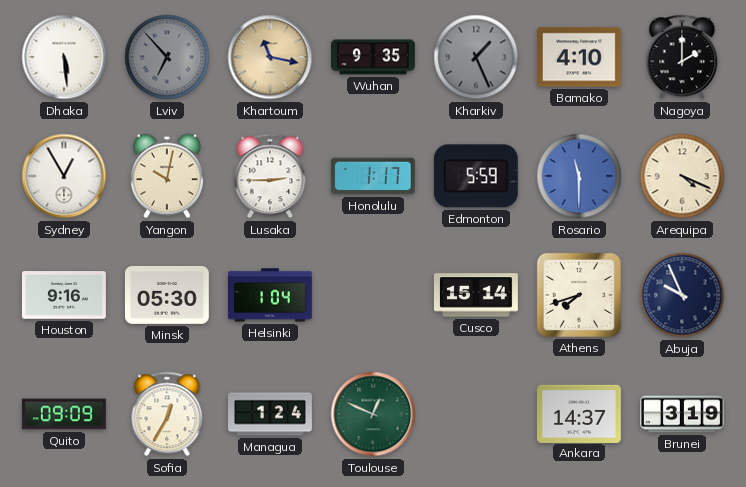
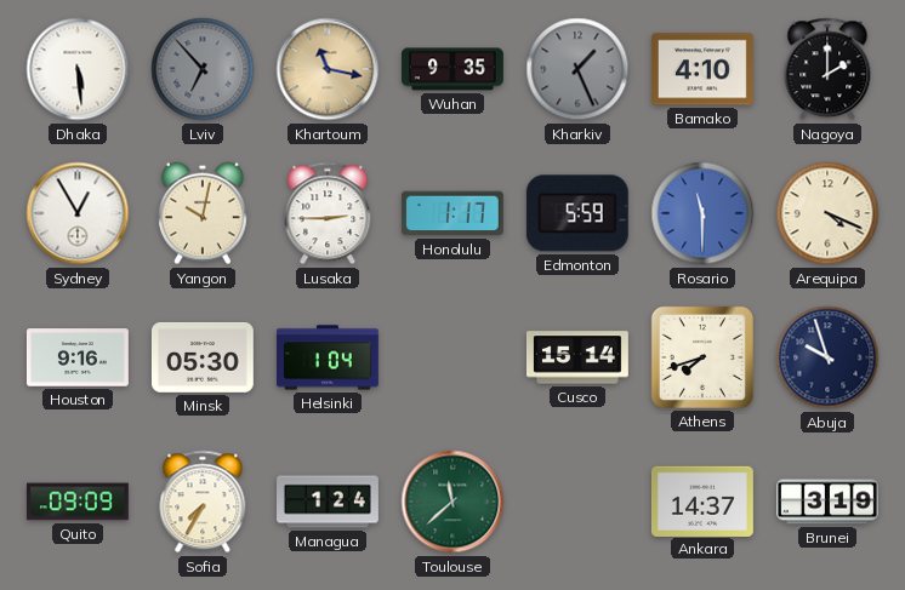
Abuja: 9:56 -> 9:57 (827, 357)
Sofia: 12:35 -> 7:35 (203, 502)
Toulouse: 12:49 -> 11:38 (452, 502)
